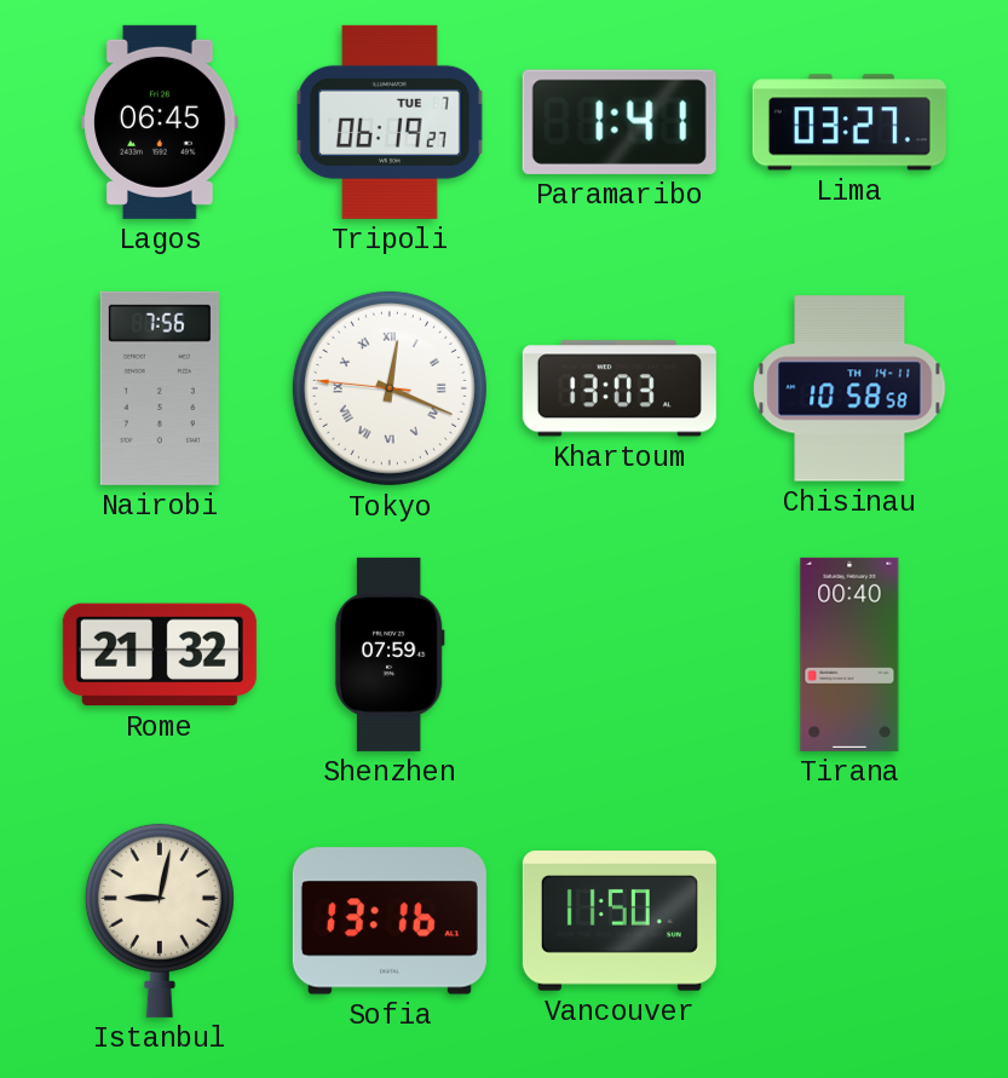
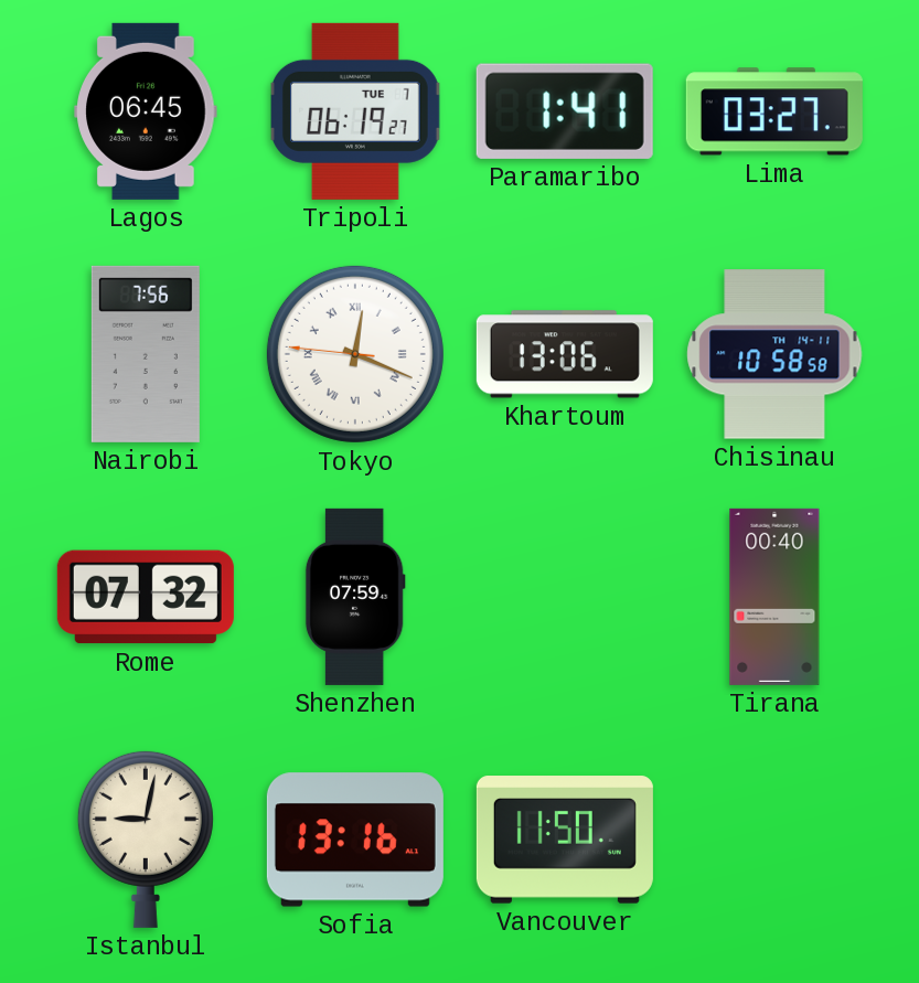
Khartoum: 13:03 -> 13:06 (565, 354)
Rome: 21:32 -> 07:32 (146, 597)
